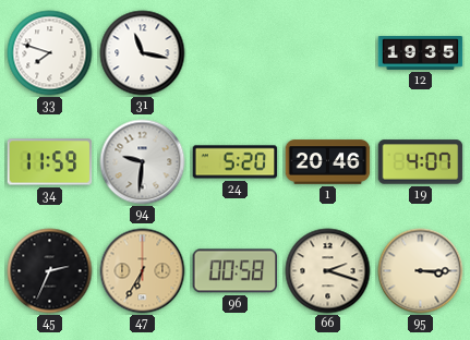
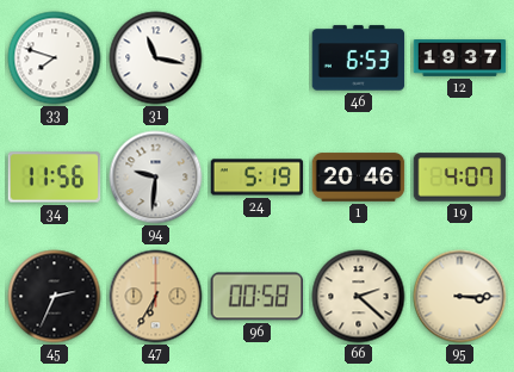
46: none -> 6:53 (359, 58)
12: 19:35 -> 19:37 (460, 58)
34: 11:59 -> 11:56 (55, 178)
24: 5:20 -> 5:19 (258, 178)
66: 2:18 -> 2:22 (359, 297)
